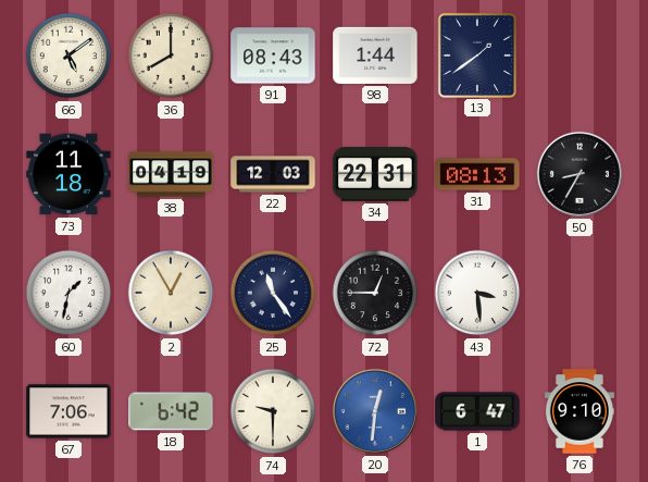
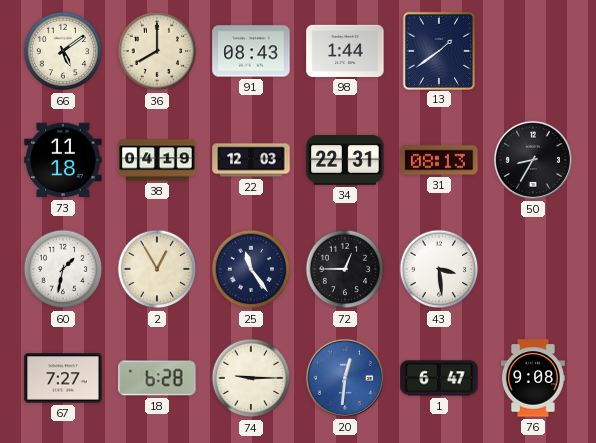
67: 7:06 -> 7:27 (63, 378)
18: 6:42 -> 6:28 (157, 378)
74: 9:30 -> 9:15 (251, 378)
76: 9:10 -> 9:08 (533, 378)
